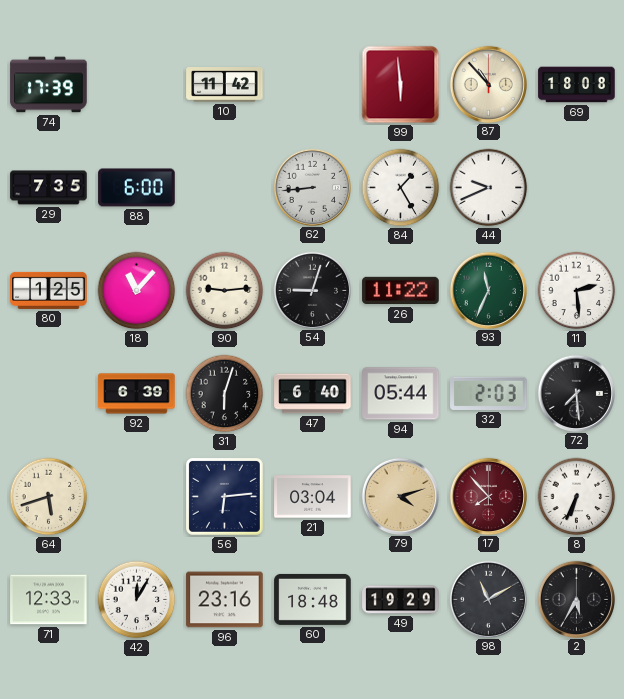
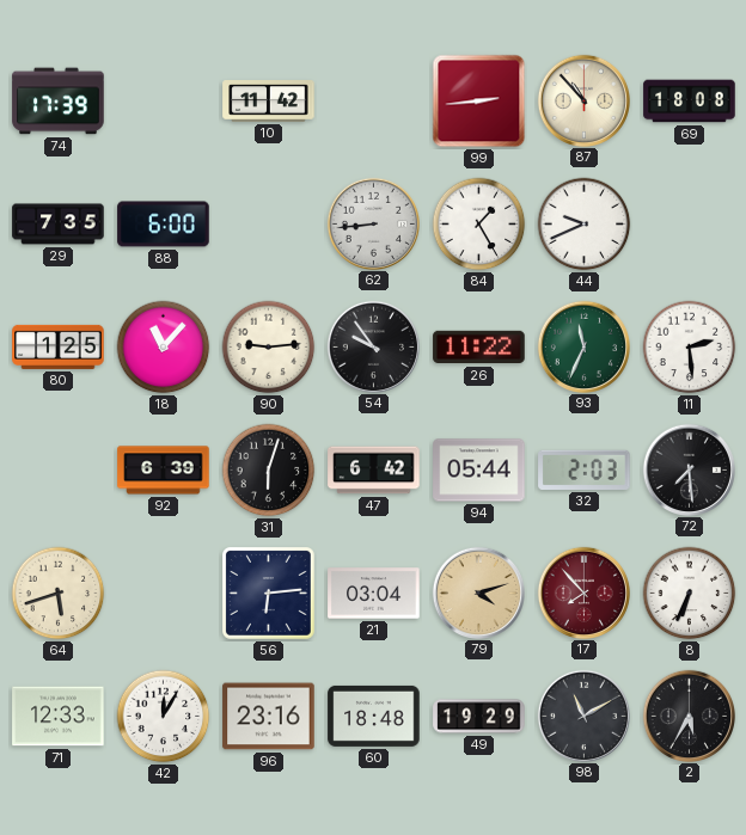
99: 5:59 -> 2:44 (479, 102)
54: 9:03 -> 9:54 (373, 346)
47: 6:40 -> 6:42 (374, 471)
